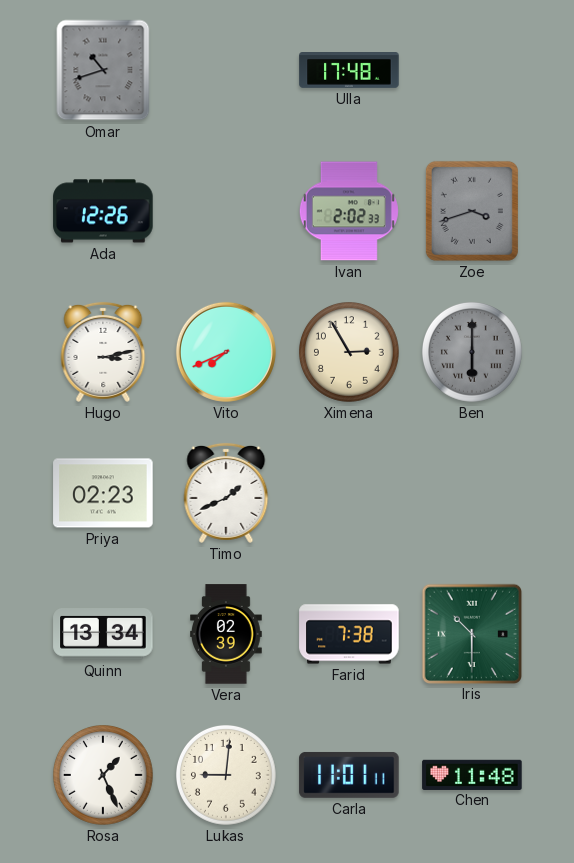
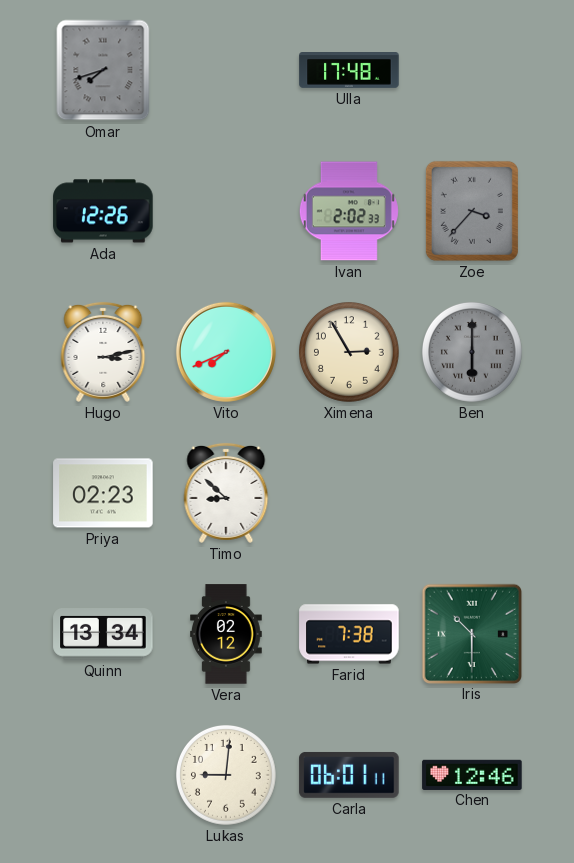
Omar: 10:42 -> 7:42 (103, 70)
Zoe: 3:42 -> 3:37 (472, 211)
Timo: 1:41 -> 8:52 (226, 493)
Vera: 02:39 -> 02:12 (227, 634)
Rosa: 1:26 -> none (104, 776)
Carla: 11:01 -> 06:01 (349, 775)
Chen: 11:48 -> 12:46 (472, 774)
